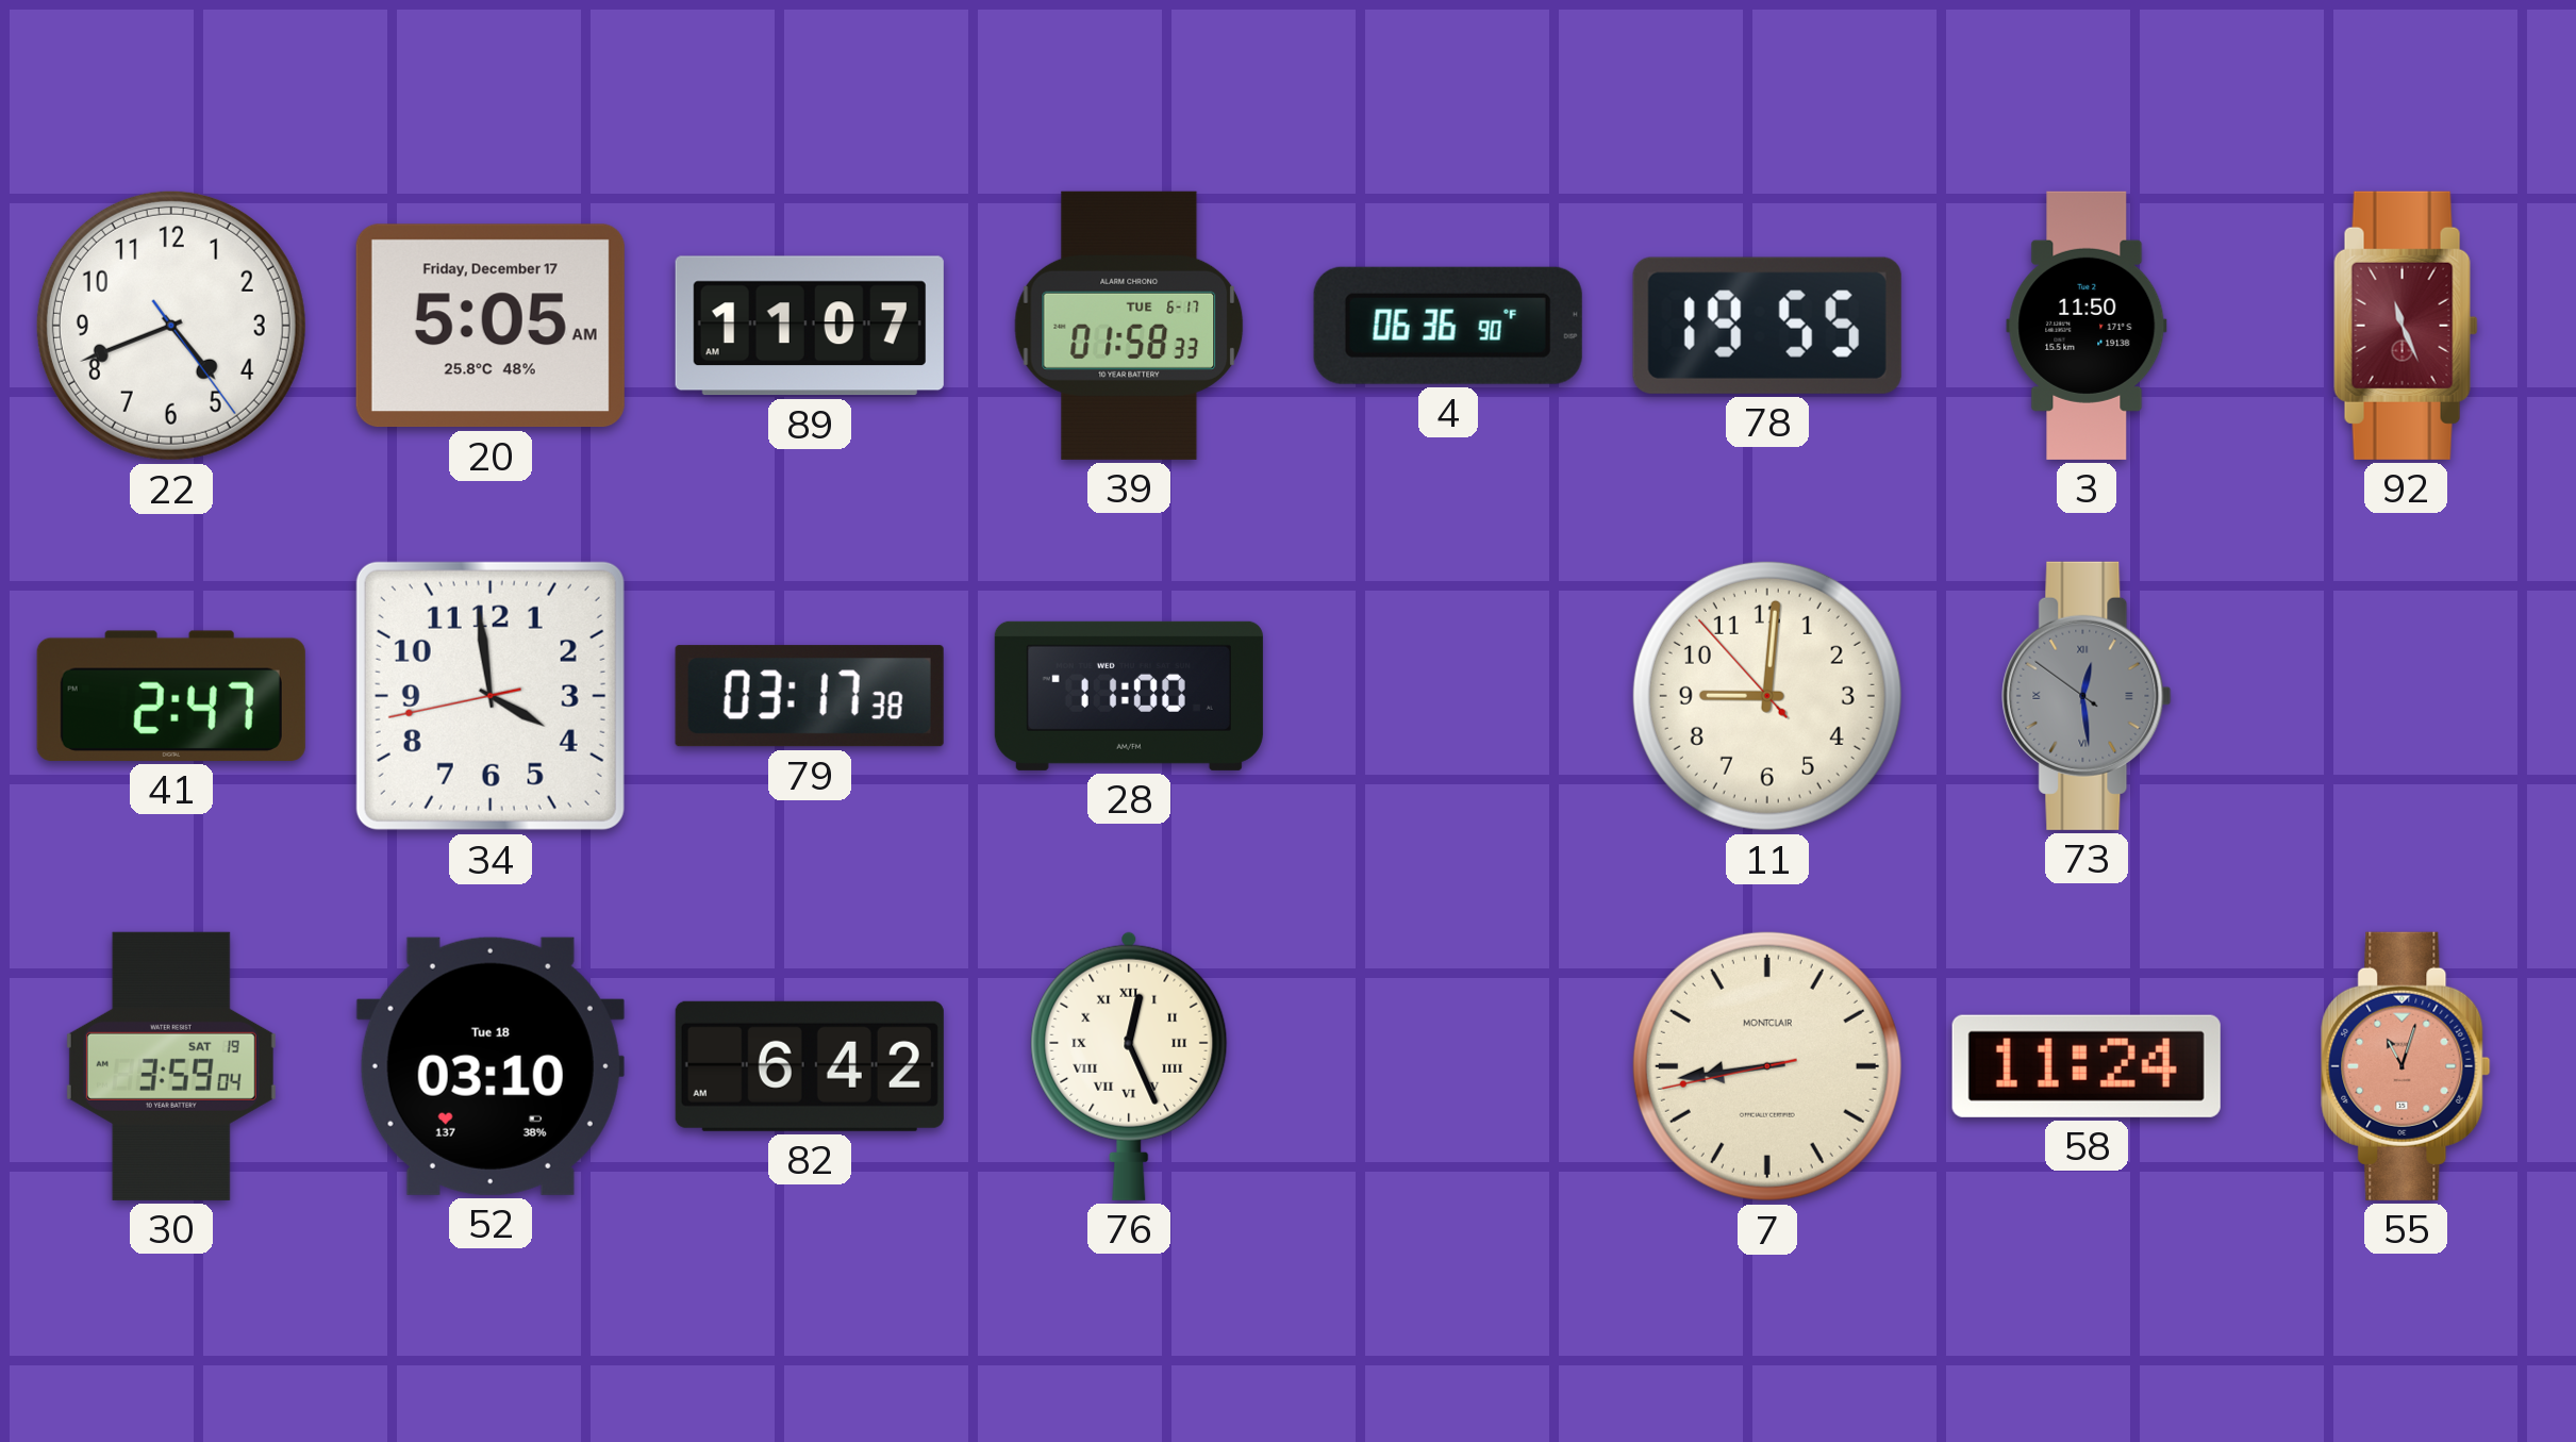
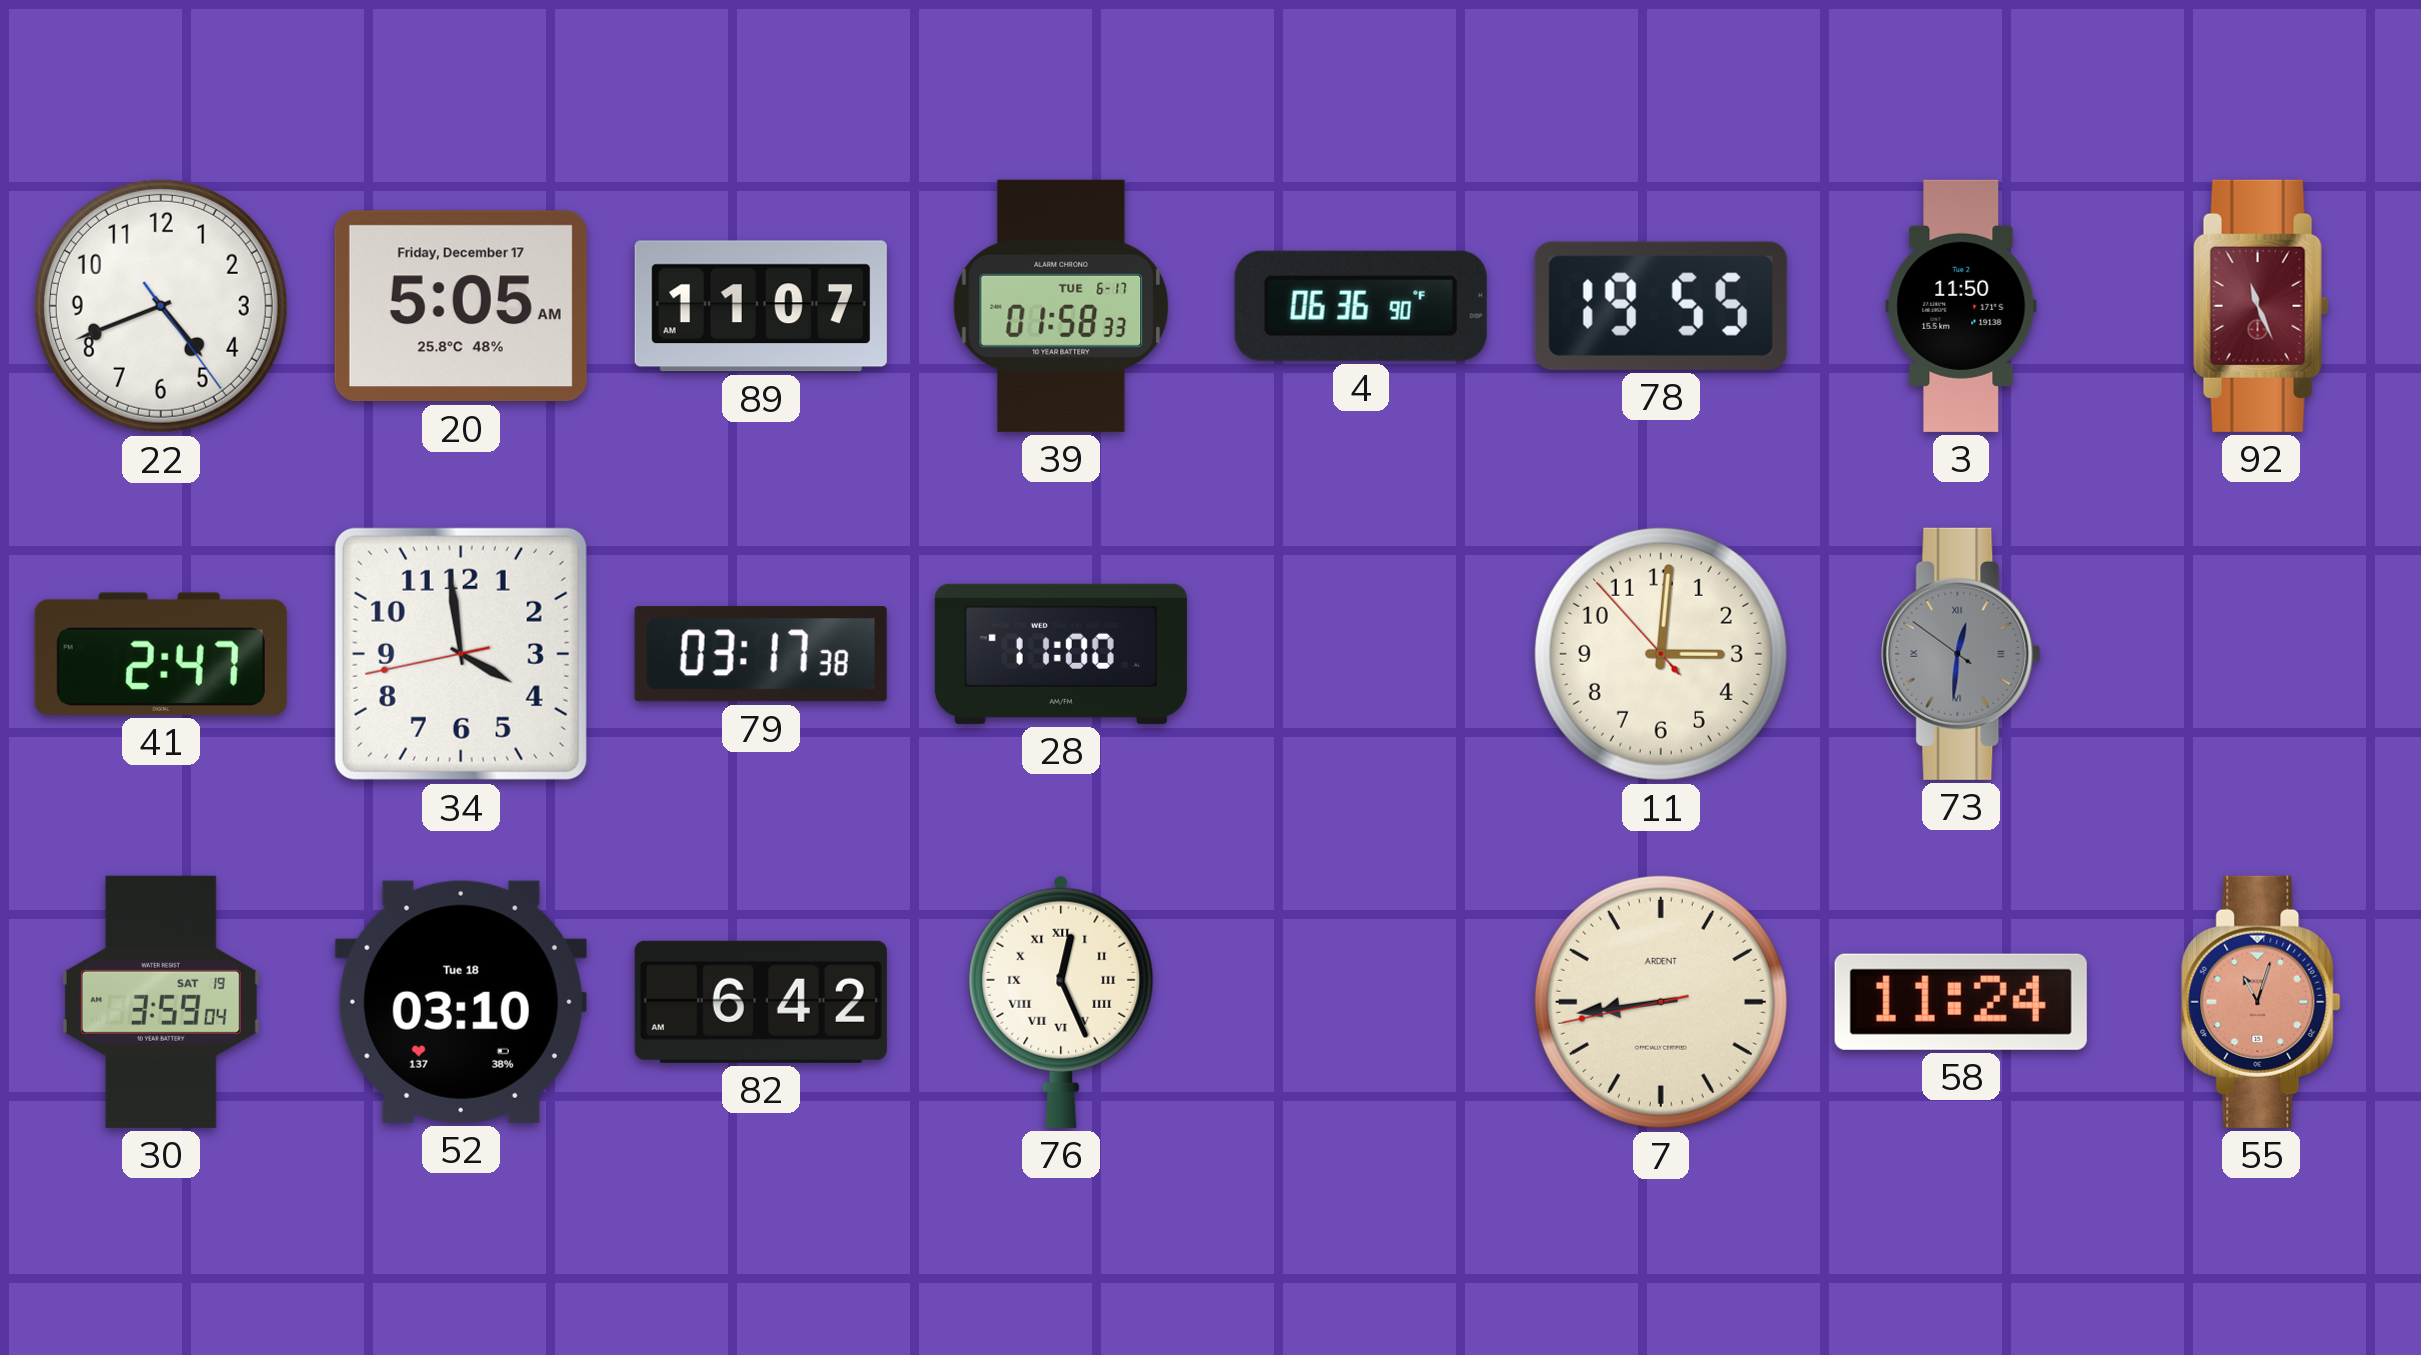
11: 9:00 -> 3:00 (1661, 654)
73: 12:28 -> 12:30 (1961, 654)
7 brand: MONTCLAIR -> ARDENT (1661, 1002)
